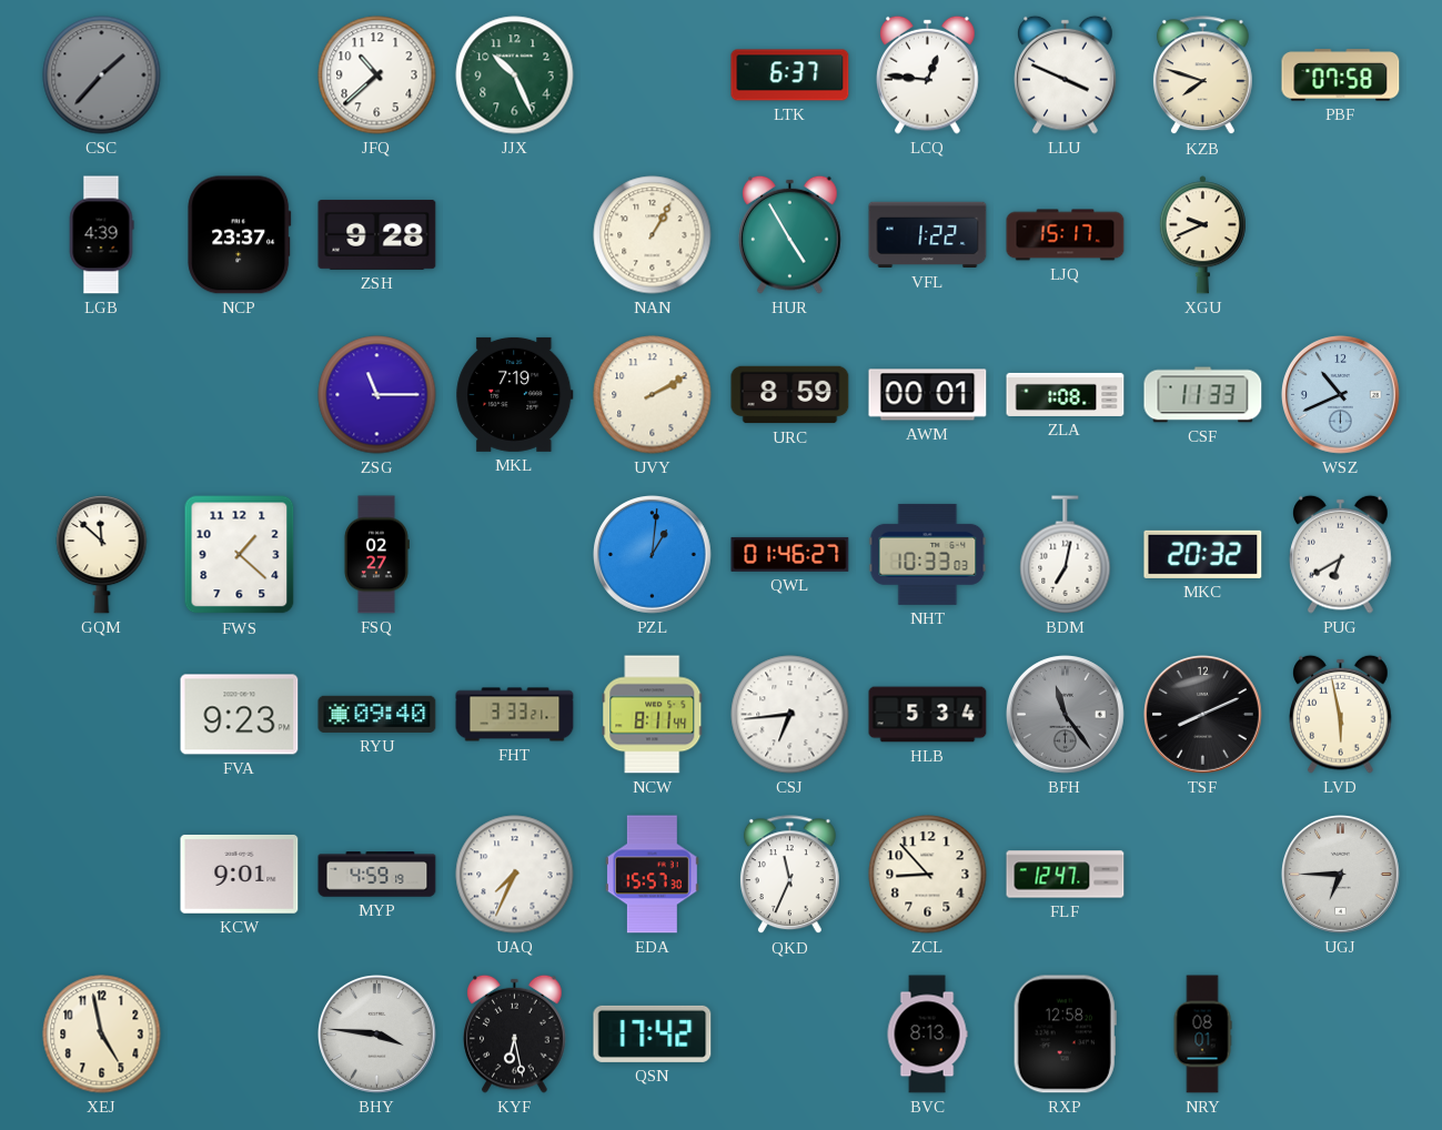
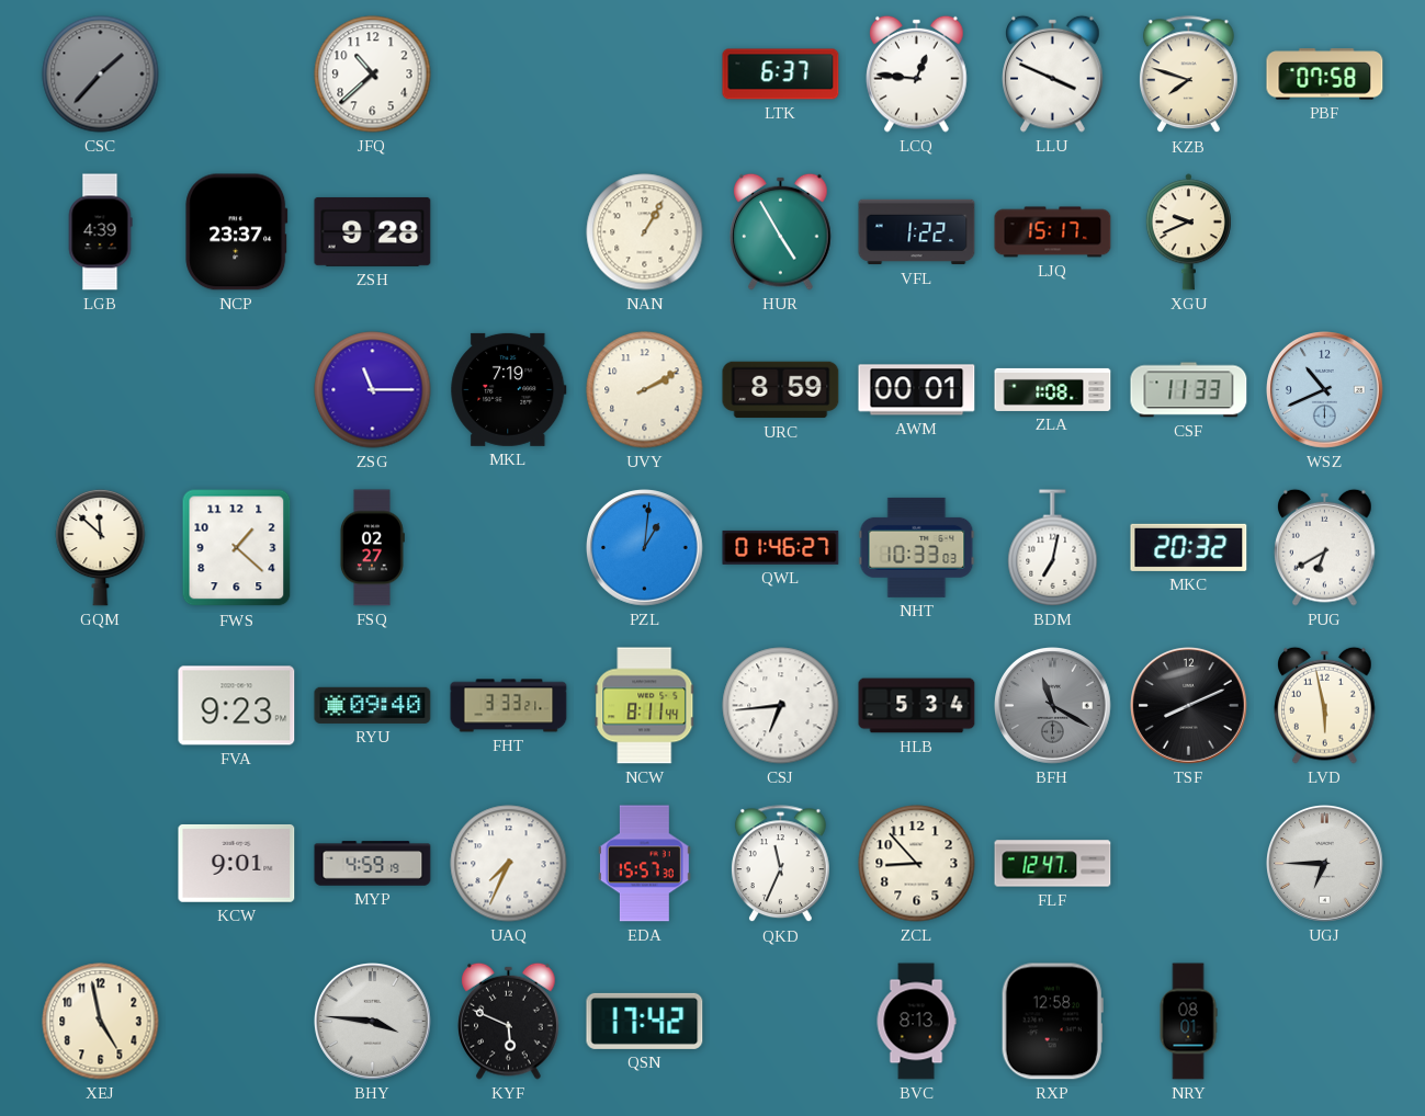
JJX: 10:26 -> none (515, 75)
BFH: 11:24 -> 11:20 (1053, 706)
KYF: 6:28 -> 5:49 (509, 1021)
